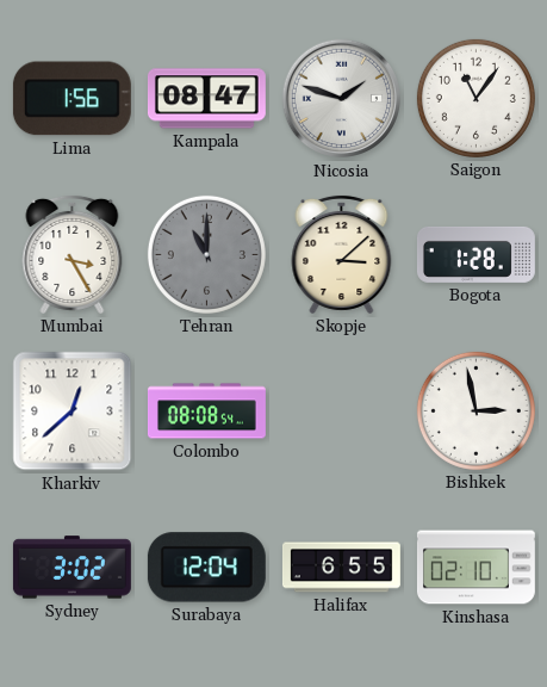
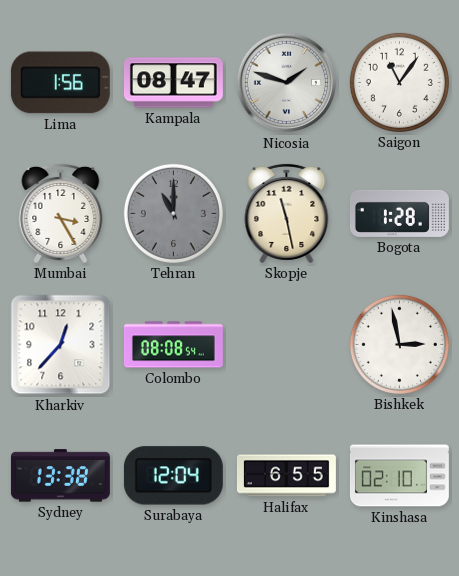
Skopje: 3:08 -> 11:28 (287, 213)
Kharkiv: 12:38 -> 12:37 (61, 345)
Sydney: 3:02 -> 13:38 (60, 476)
